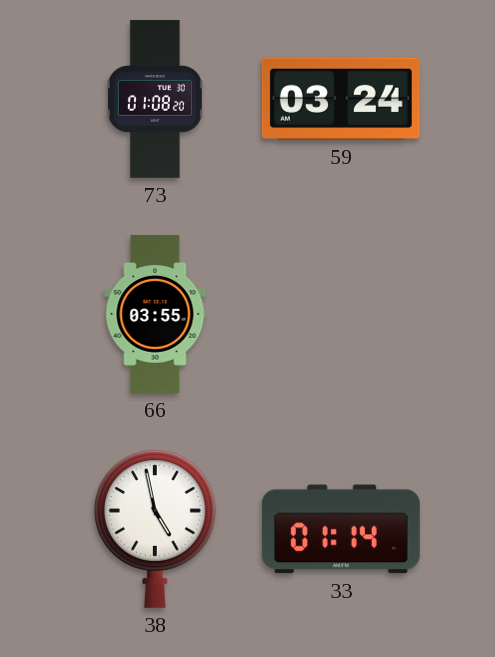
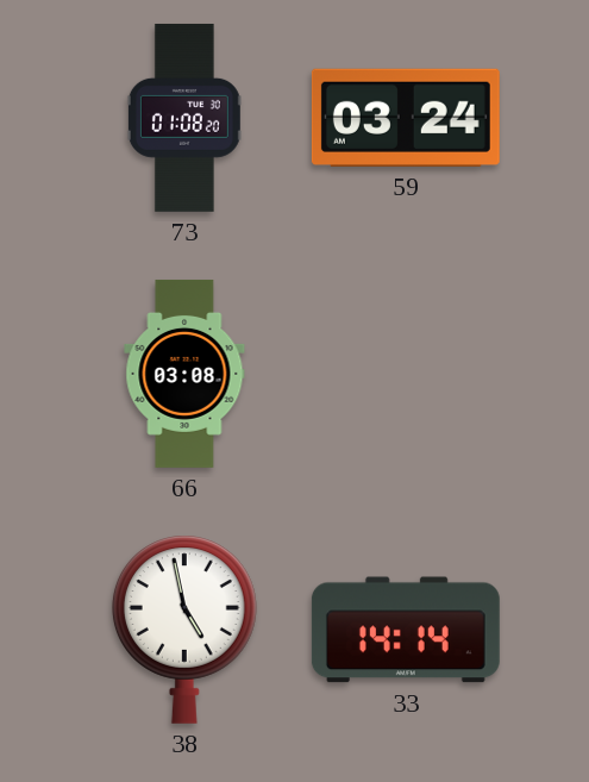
66: 03:55 -> 03:08 (184, 374)
33: 01:14 -> 14:14 (406, 630)
